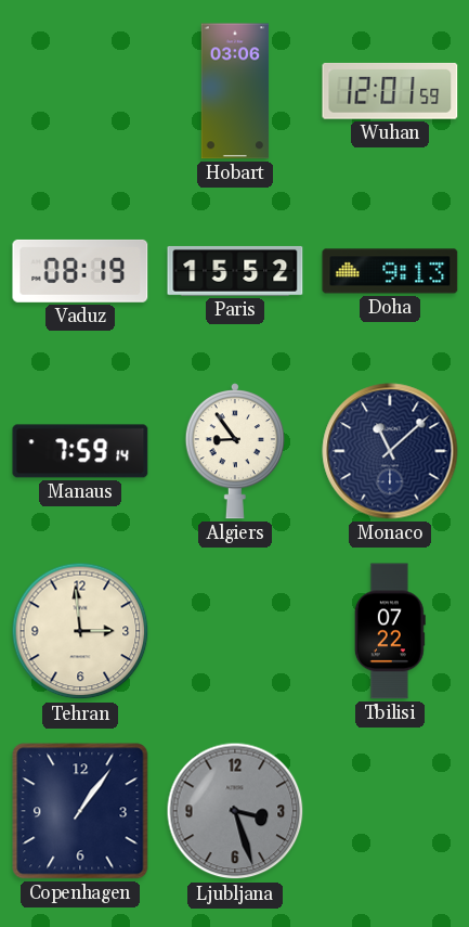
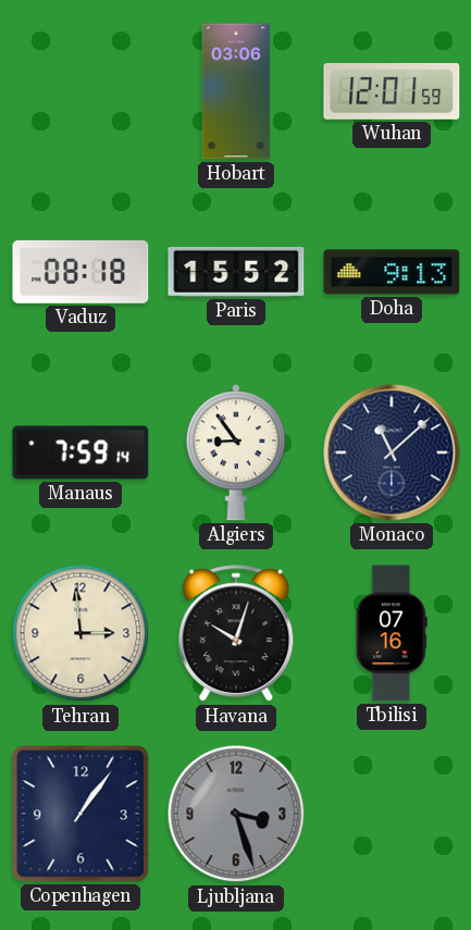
Vaduz: 08:19 -> 08:18 (80, 272)
Havana: none -> 10:03 (236, 634)
Tbilisi: 07:22 -> 07:16 (392, 633)
